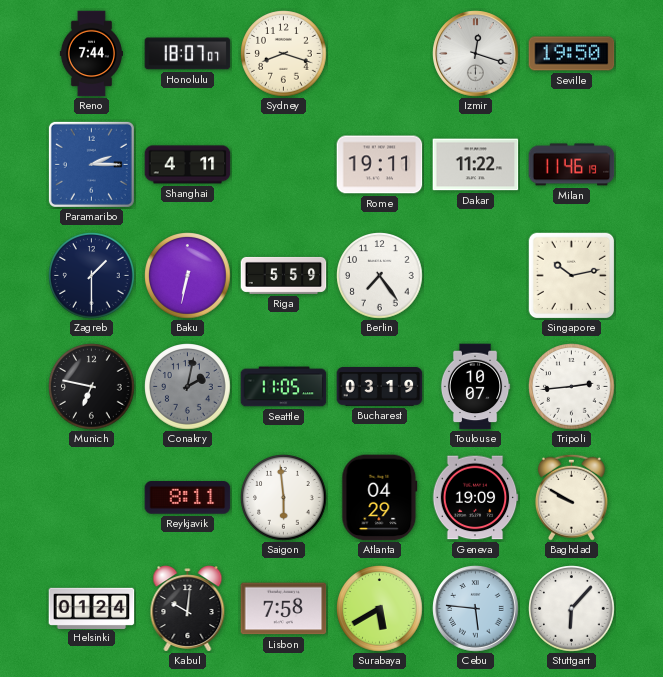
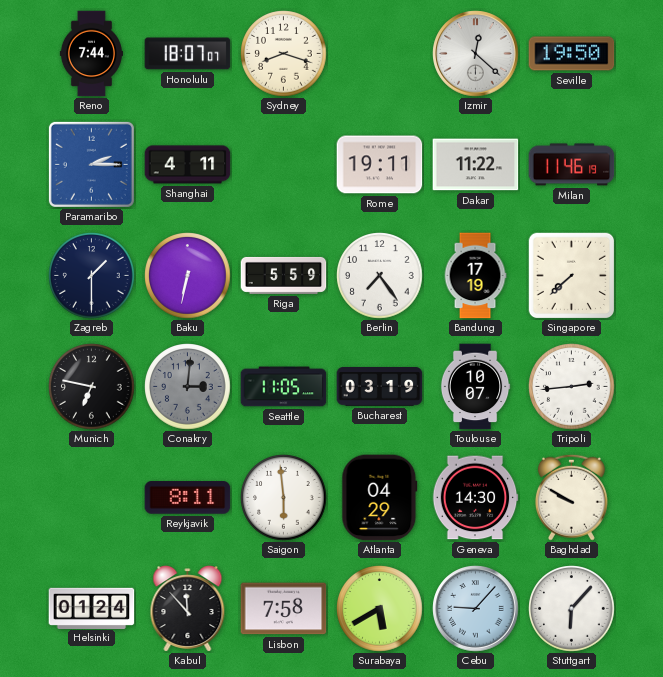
Izmir: 12:18 -> 12:22 (476, 54)
Bandung: none -> 17:19 (475, 276)
Singapore: 10:13 -> 7:38 (571, 275)
Conakry: 2:02 -> 3:01 (188, 387)
Geneva: 19:09 -> 14:30 (475, 498)
Kabul: 10:01 -> 11:53 (188, 609)
Cebu: 5:46 -> 9:07 (476, 609)
